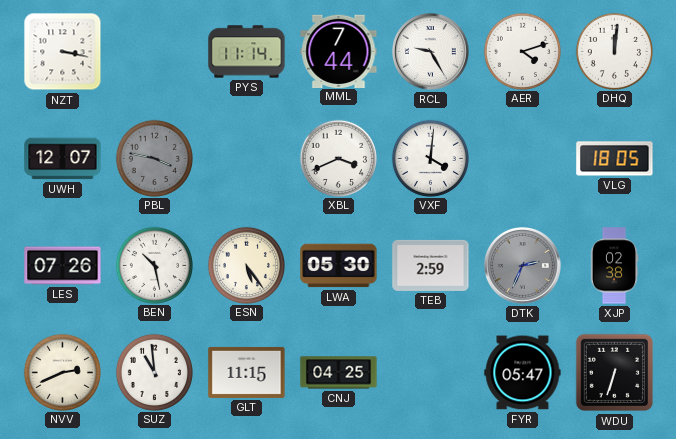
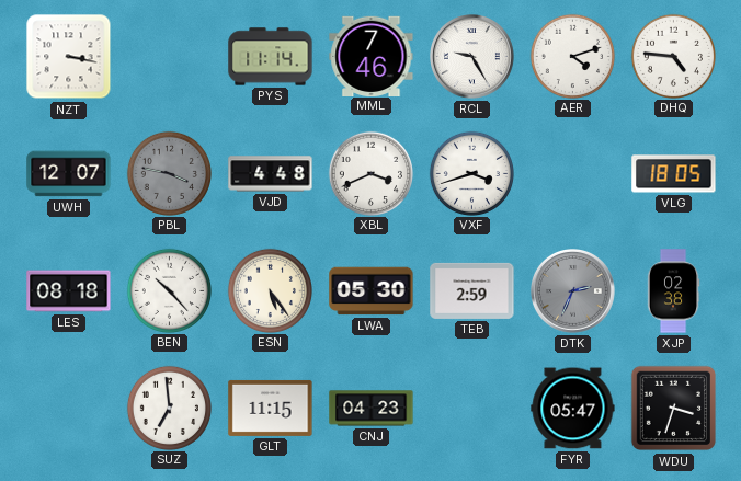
MML: 7:44 -> 7:46 (372, 56)
DHQ: 12:01 -> 4:46 (673, 56)
VJD: none -> 4:48 (271, 174)
VXF: 4:01 -> 3:42 (471, 173)
LES: 07:26 -> 08:18 (69, 291)
BEN: 10:28 -> 10:23 (169, 290)
NVV: 2:41 -> none (62, 372)
SUZ: 10:59 -> 6:59 (169, 408)
CNJ: 04:25 -> 04:23 (372, 409)
WDU: 6:33 -> 3:33 (674, 409)
